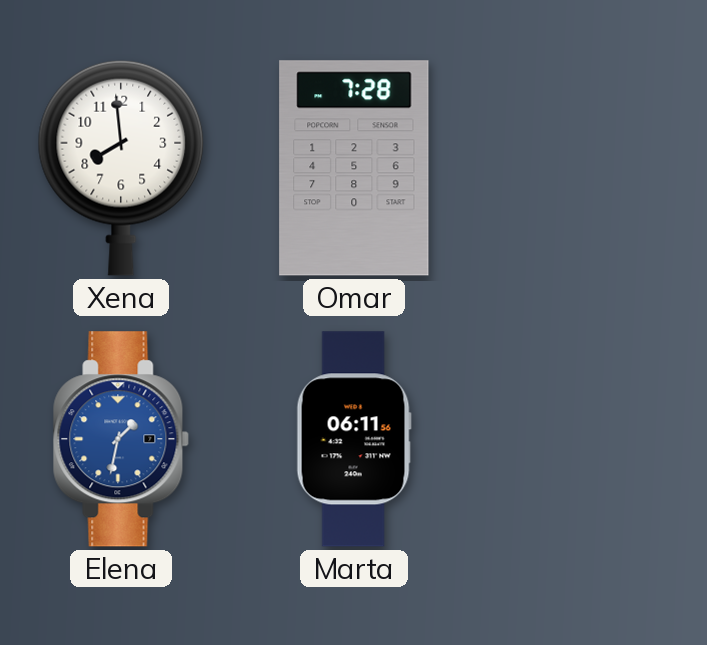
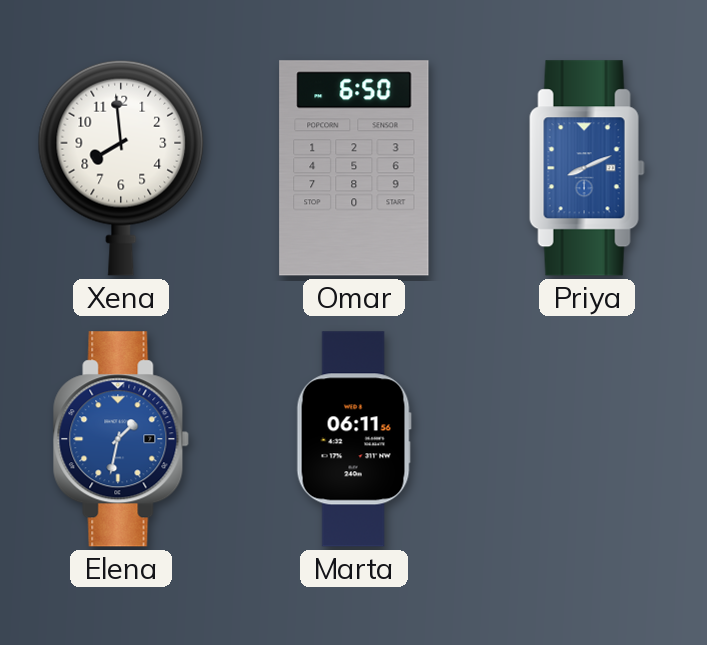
Omar: 7:28 -> 6:50 (354, 168)
Priya: none -> 8:11 (587, 168)
